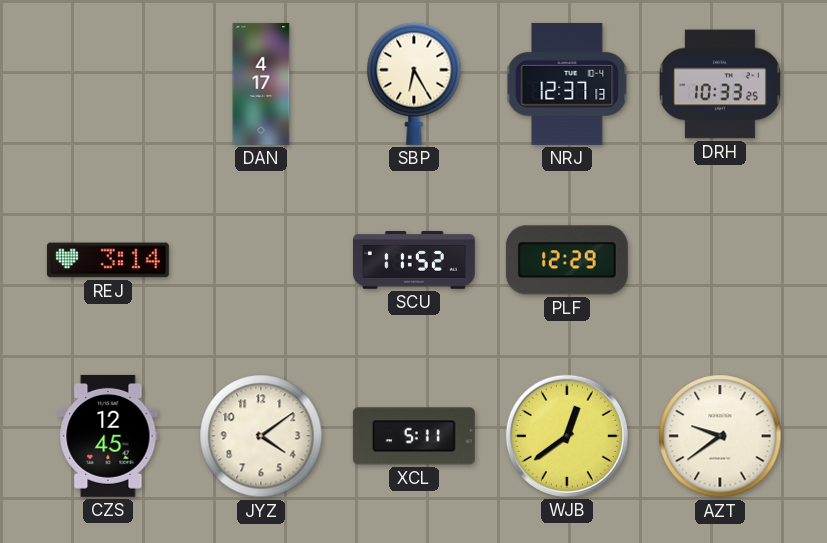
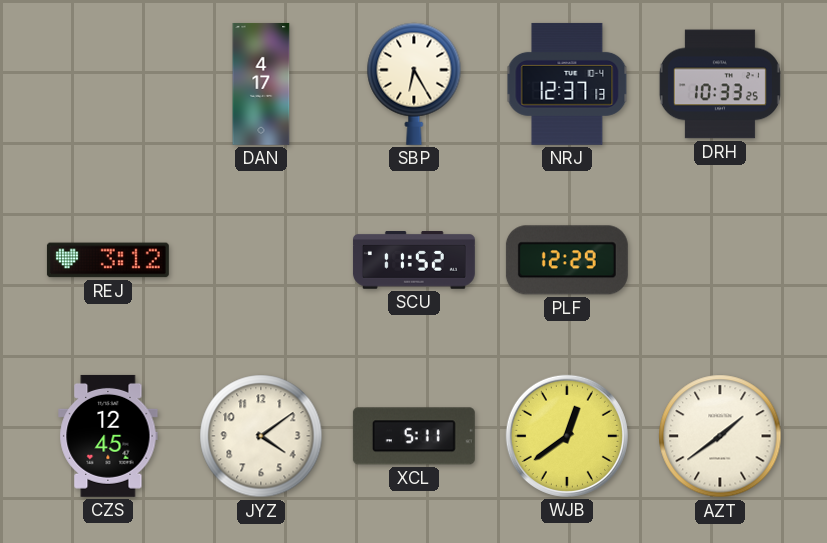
REJ: 3:14 -> 3:12 (108, 260)
AZT: 9:39 -> 1:39 (720, 436)
